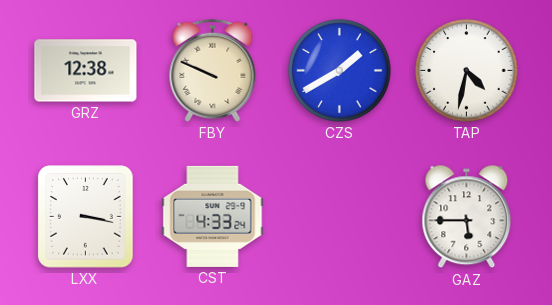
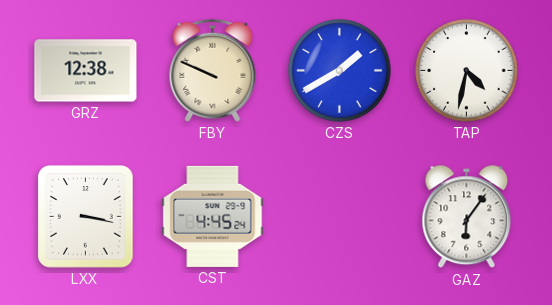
CST: 4:33 -> 4:45 (213, 216)
GAZ: 5:45 -> 6:06 (467, 217)
